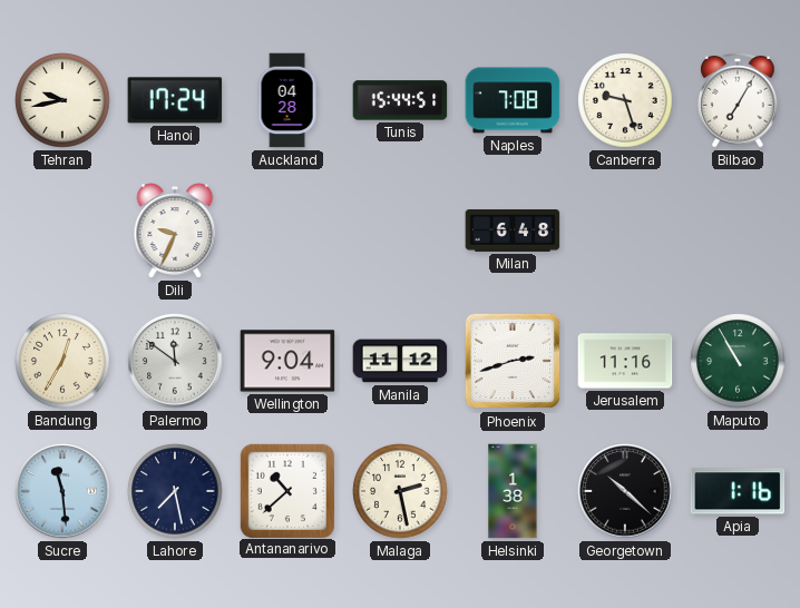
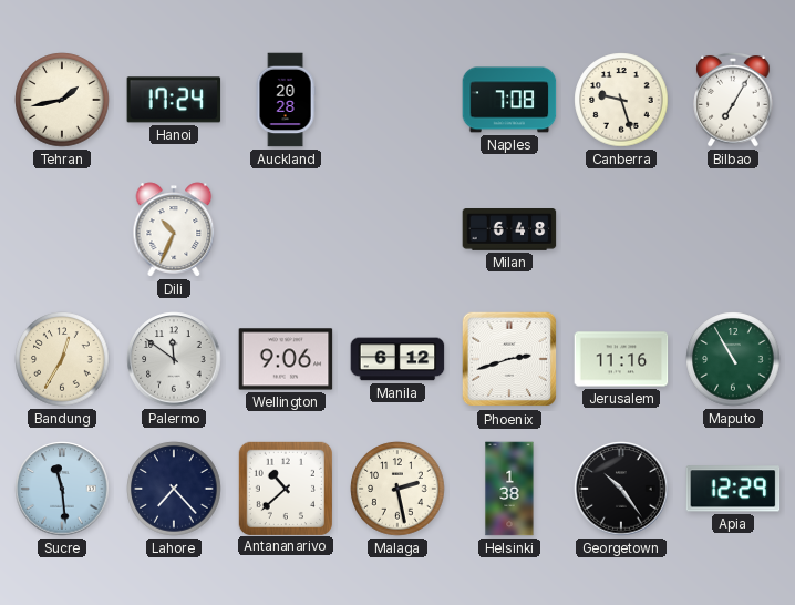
Tehran: 9:43 -> 1:43 (62, 100)
Auckland: 04:28 -> 20:28 (286, 100)
Tunis: 15:44 -> none (400, 100)
Dili: 9:34 -> 10:34 (174, 229)
Wellington: 9:04 -> 9:06 (286, 359)
Manila: 11:12 -> 6:12 (397, 359)
Lahore: 7:28 -> 7:23 (174, 489)
Georgetown: 10:22 -> 10:24 (621, 489)
Apia: 1:16 -> 12:29 (733, 489)
